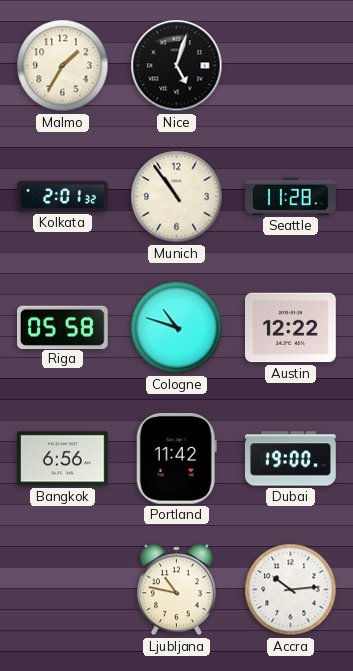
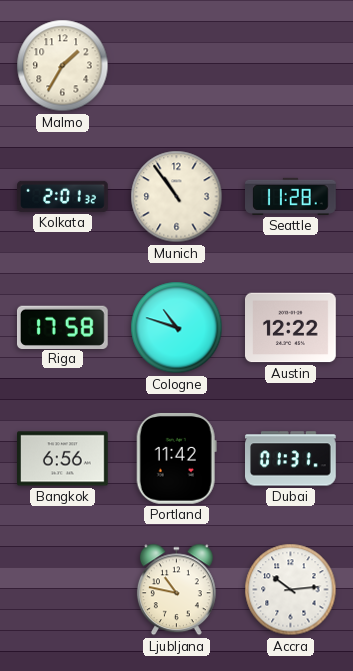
Nice: 5:03 -> none (177, 66)
Riga: 05:58 -> 17:58 (63, 327)
Dubai: 19:00 -> 01:31 (291, 459)
